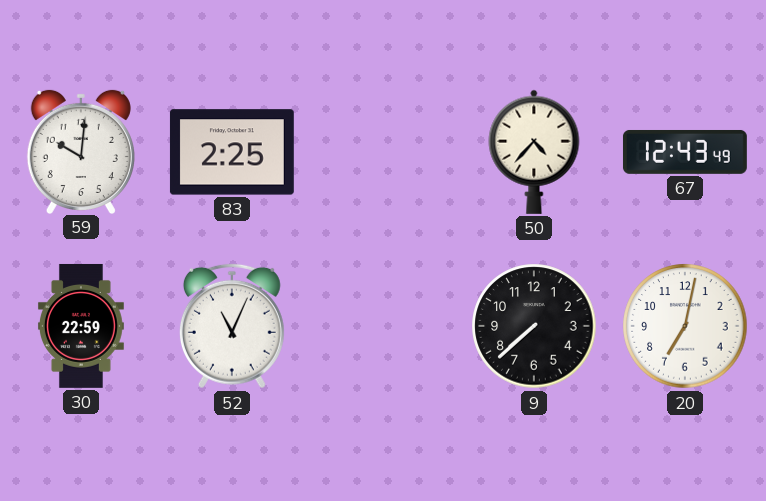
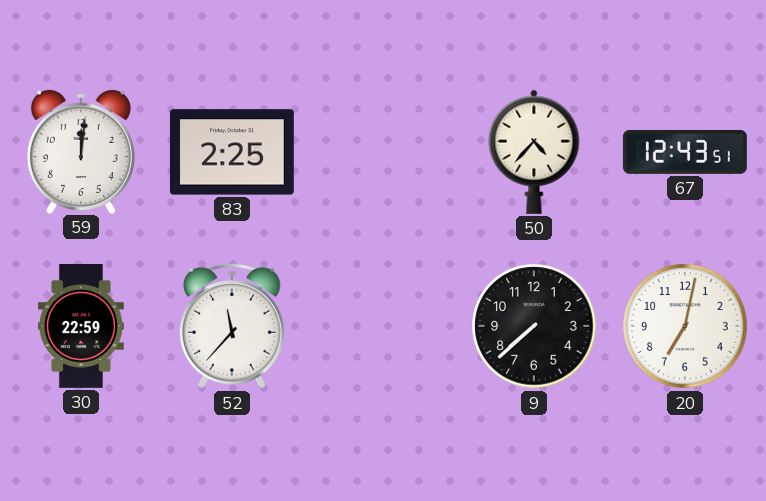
59: 10:01 -> 12:01 (81, 151)
67: 12:43:49 -> 12:43:51 (685, 152)
52: 11:04 -> 11:37 (232, 326)
